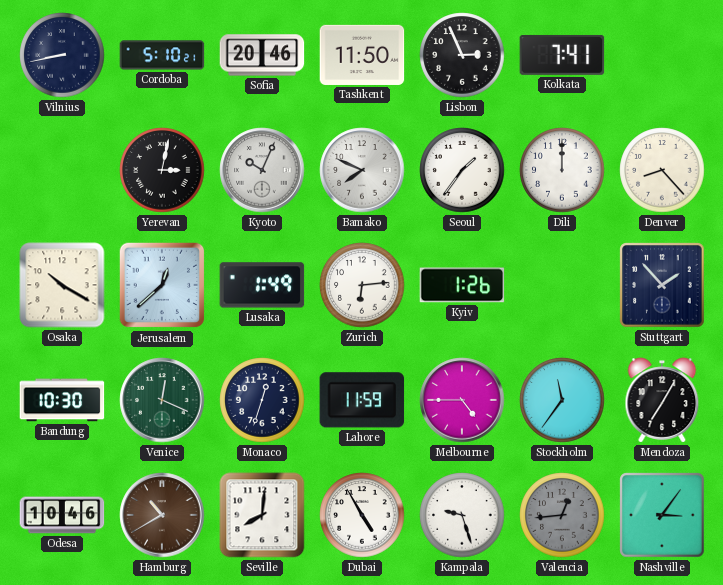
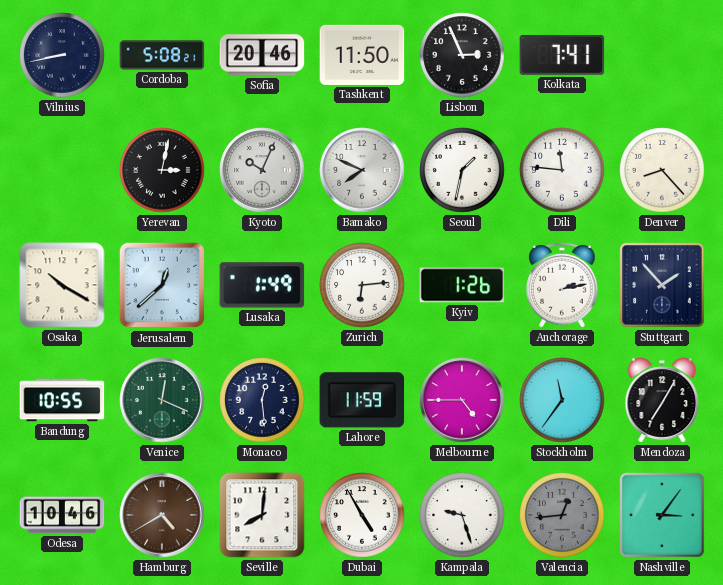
Cordoba: 5:10 -> 5:08 (162, 55)
Seoul: 1:36 -> 1:32 (462, 170)
Dili: 12:00 -> 11:46 (562, 170)
Anchorage: none -> 2:13 (562, 285)
Bandung: 10:30 -> 10:55 (62, 400)
Monaco: 12:33 -> 12:29 (262, 400)
Hamburg: 10:40 -> 4:40 (162, 515)
